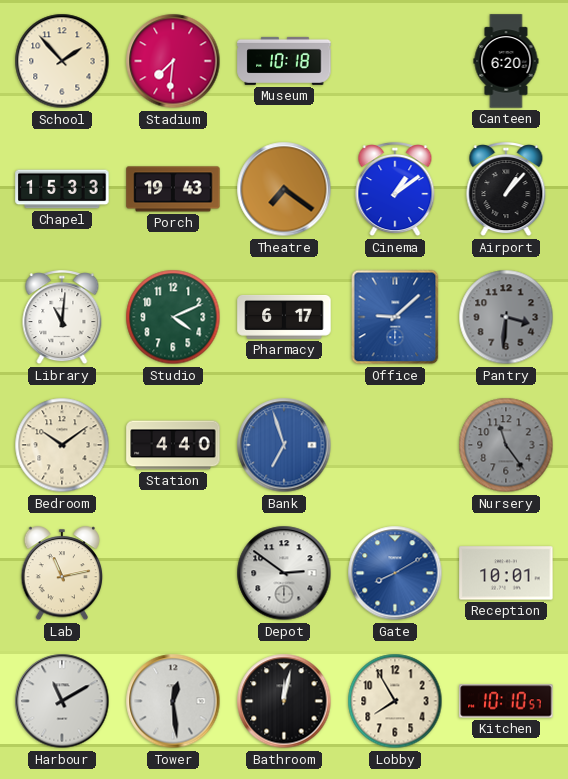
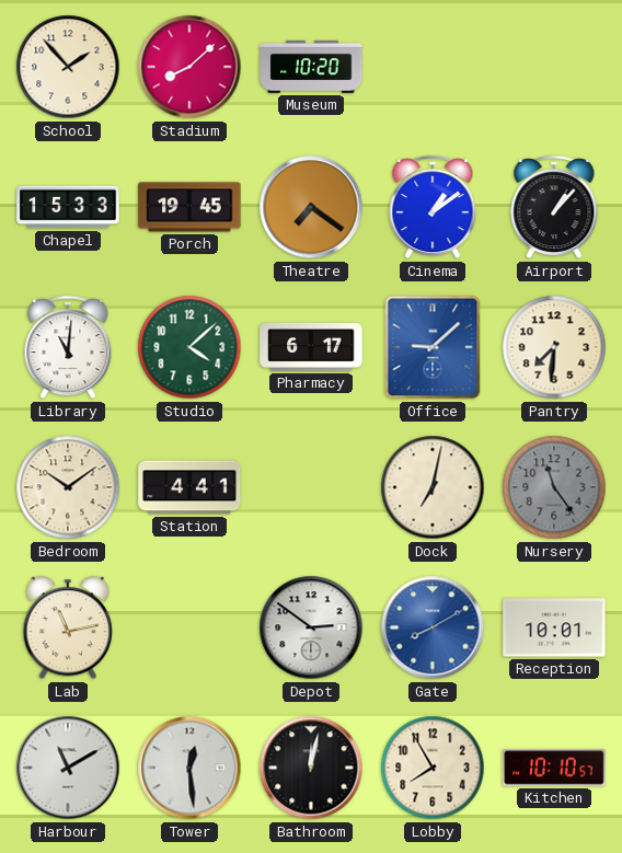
Stadium: 7:31 -> 8:08 (189, 67)
Museum: 10:18 -> 10:20 (311, 67)
Canteen: 6:20 -> none (506, 61)
Porch: 19:43 -> 19:45 (189, 207)
Studio: 4:11 -> 4:08 (189, 347)
Pantry: 3:31 -> 7:31 (554, 347)
Pantry dial: grey -> cream (554, 347)
Station: 4:40 -> 4:41 (189, 487)
Bank: 6:57 -> none (284, 445)
Dock: none -> 7:02 (433, 487)
